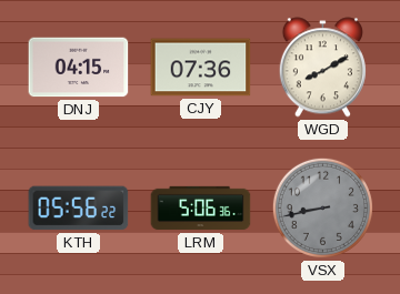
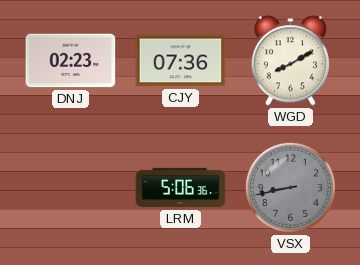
DNJ: 04:15 -> 02:23 (71, 61)
KTH: 05:56 -> none (79, 209)
